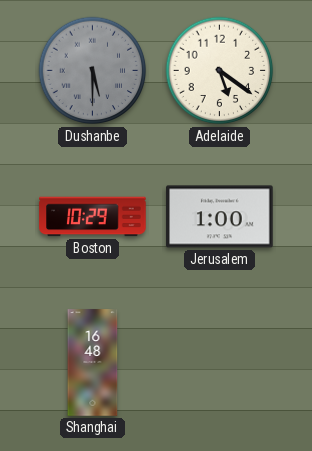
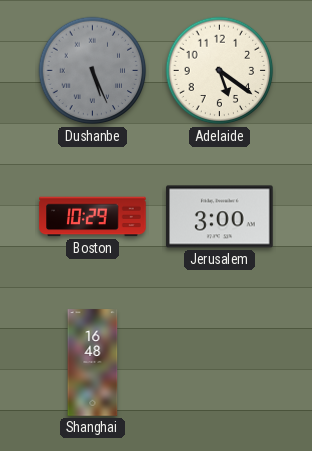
Dushanbe: 5:30 -> 5:26 (93, 71)
Jerusalem: 1:00 -> 3:00 (220, 217)
